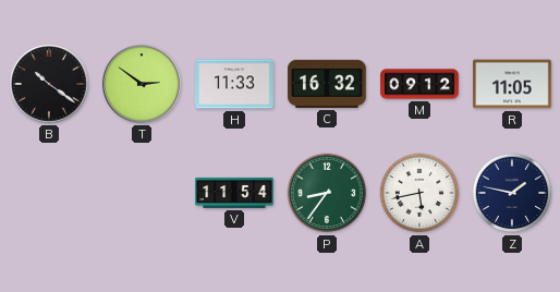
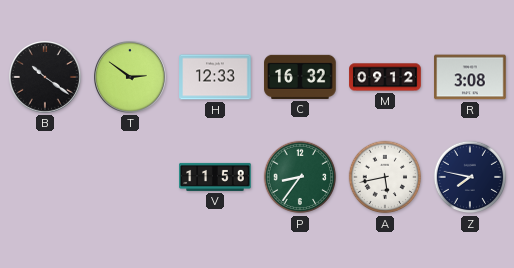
H: 11:33 -> 12:33 (215, 77)
R: 11:05 -> 3:08 (470, 77)
V: 11:54 -> 11:58 (215, 177)
Z: 1:47 -> 7:47 (470, 177)
